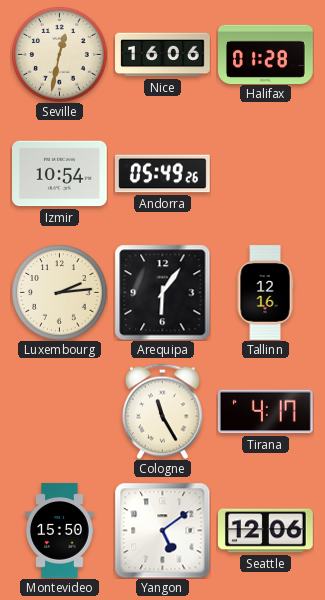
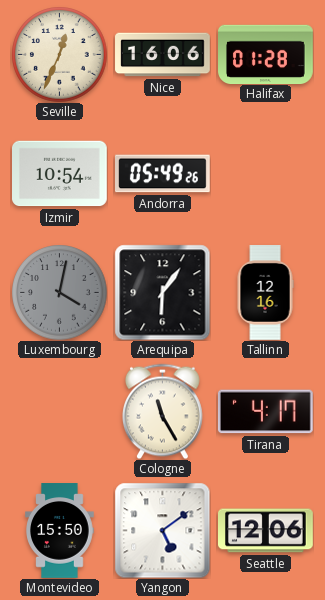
Seville: 12:32 -> 12:34 (59, 54)
Luxembourg: 2:14 -> 4:02 (59, 292)
Luxembourg dial: cream -> grey (59, 292)
